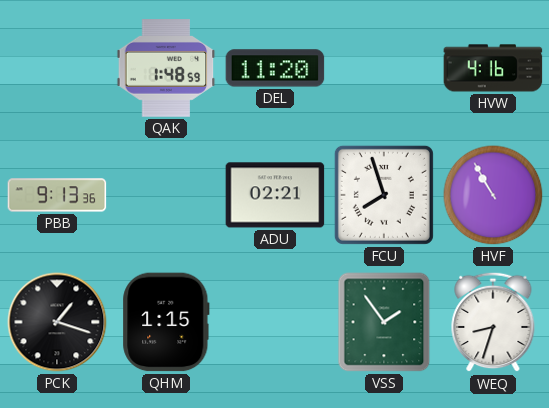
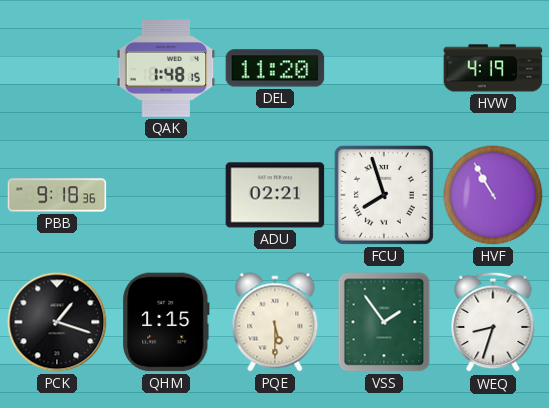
QAK: 1:48:59 -> 1:48:15 (166, 68)
HVW: 4:16 -> 4:19 (493, 68)
PBB: 9:13 -> 9:18 (57, 195)
PQE: none -> 5:30 (275, 322)
